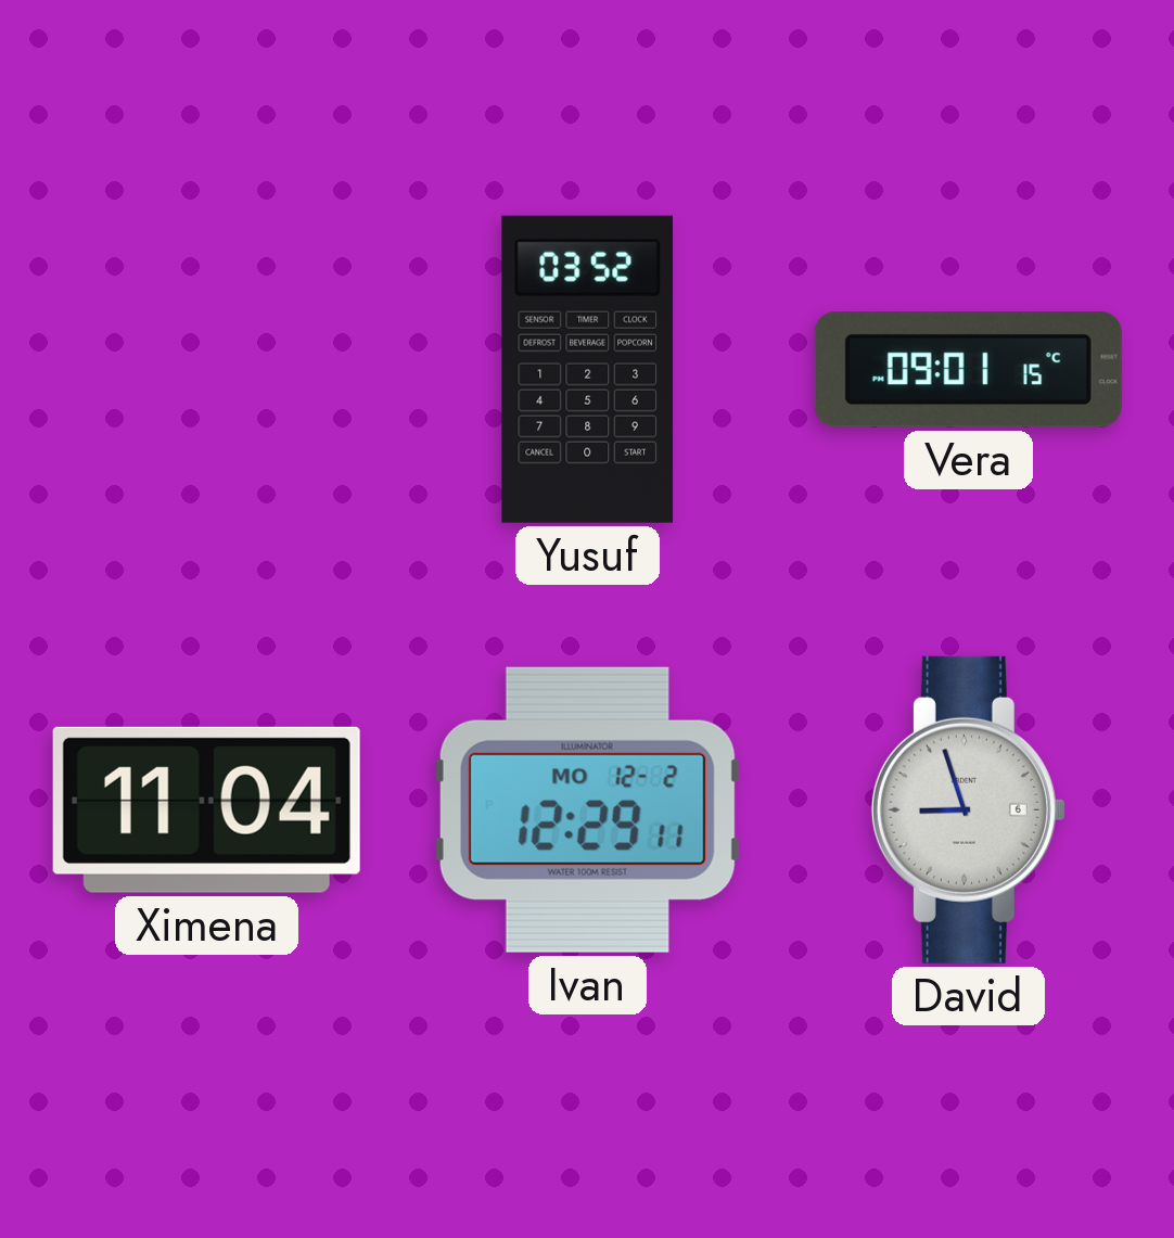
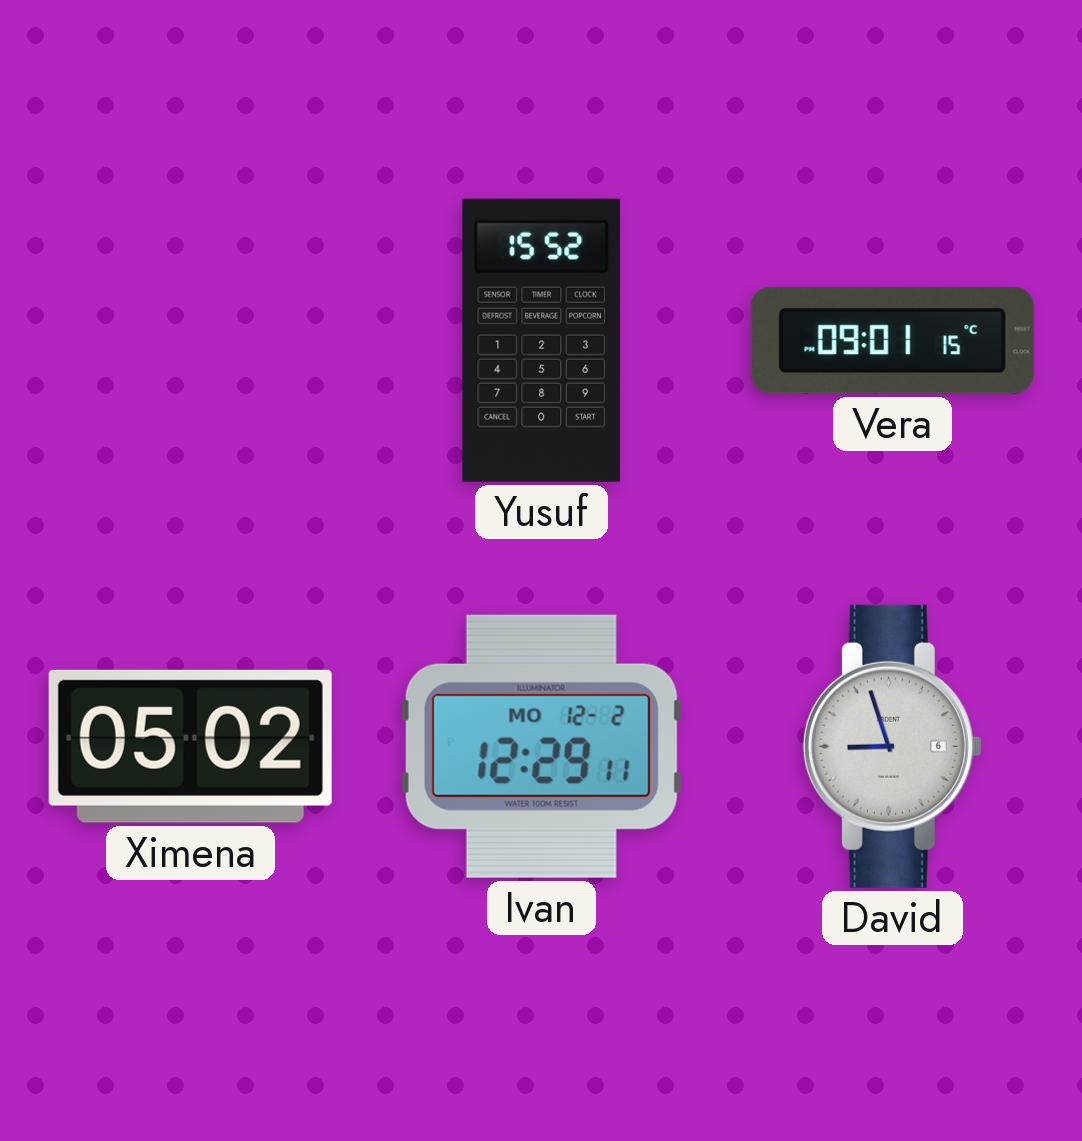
Yusuf: 03:52 -> 15:52 (541, 340)
Ximena: 11:04 -> 05:02 (190, 746)
